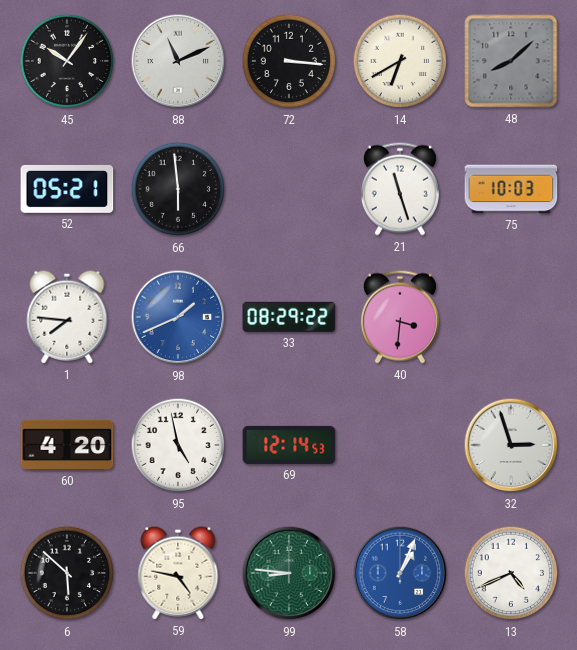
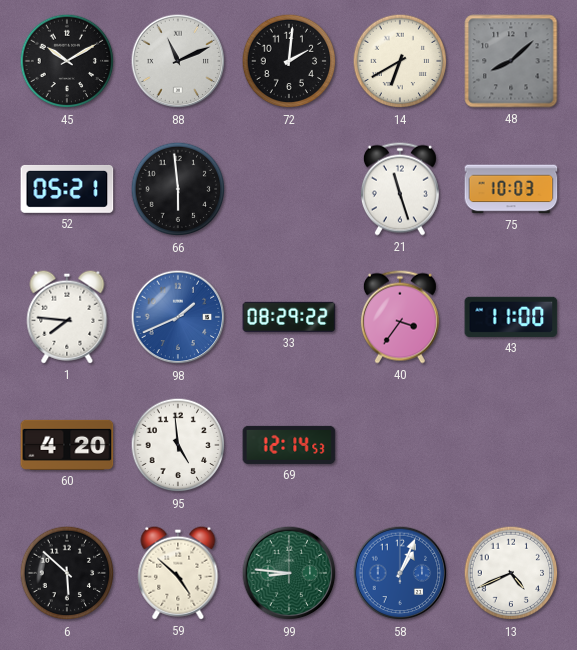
45: 10:06 -> 10:10 (67, 61)
72: 3:16 -> 2:01 (289, 61)
40: 3:31 -> 3:36 (400, 317)
43: none -> 11:00 (511, 317)
95: 4:58 -> 4:59 (178, 445)
32: 2:57 -> none (511, 445)
59: 4:47 -> 4:52 (178, 573)
